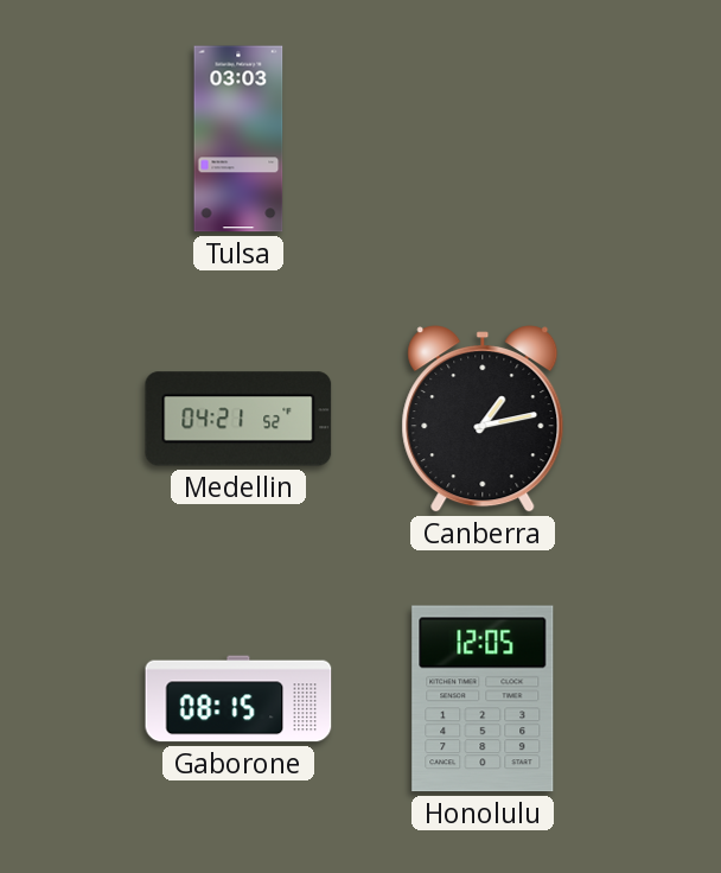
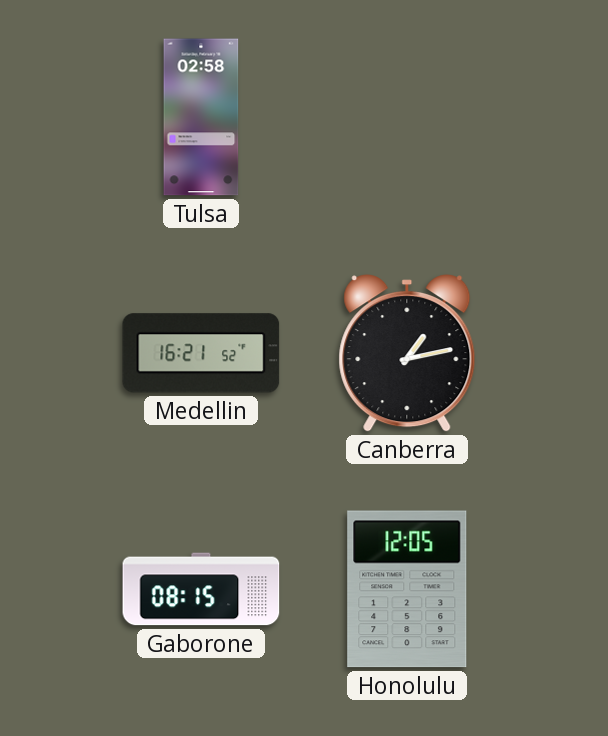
Tulsa: 03:03 -> 02:58 (201, 117)
Medellin: 04:21 -> 16:21 (201, 353)
